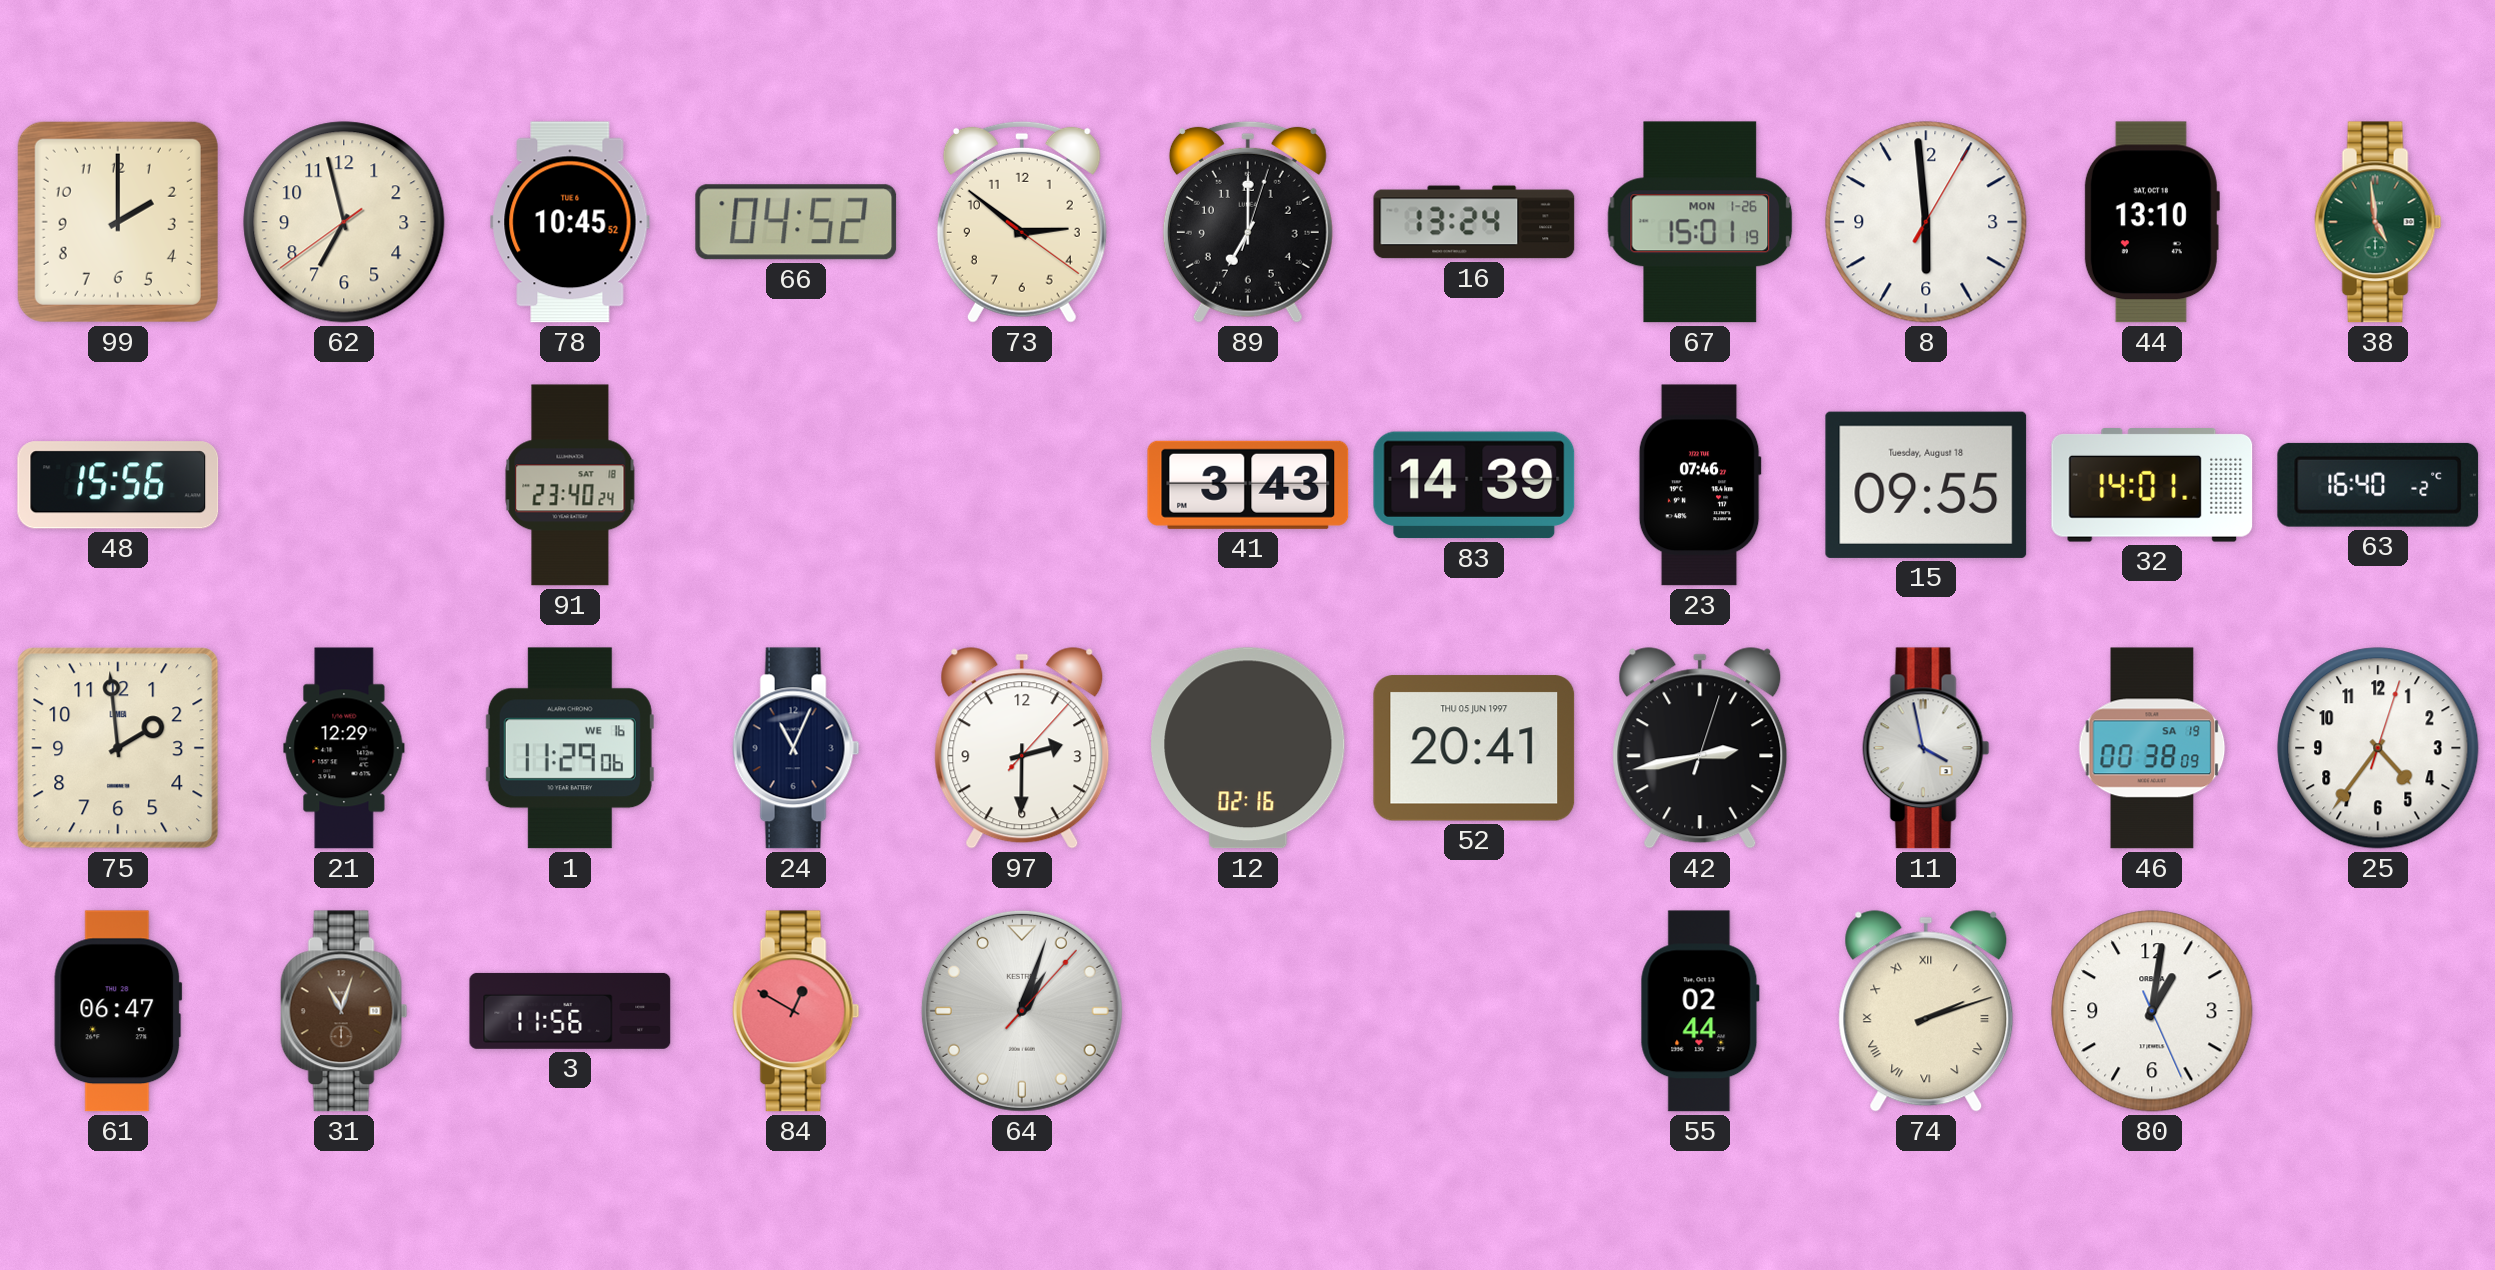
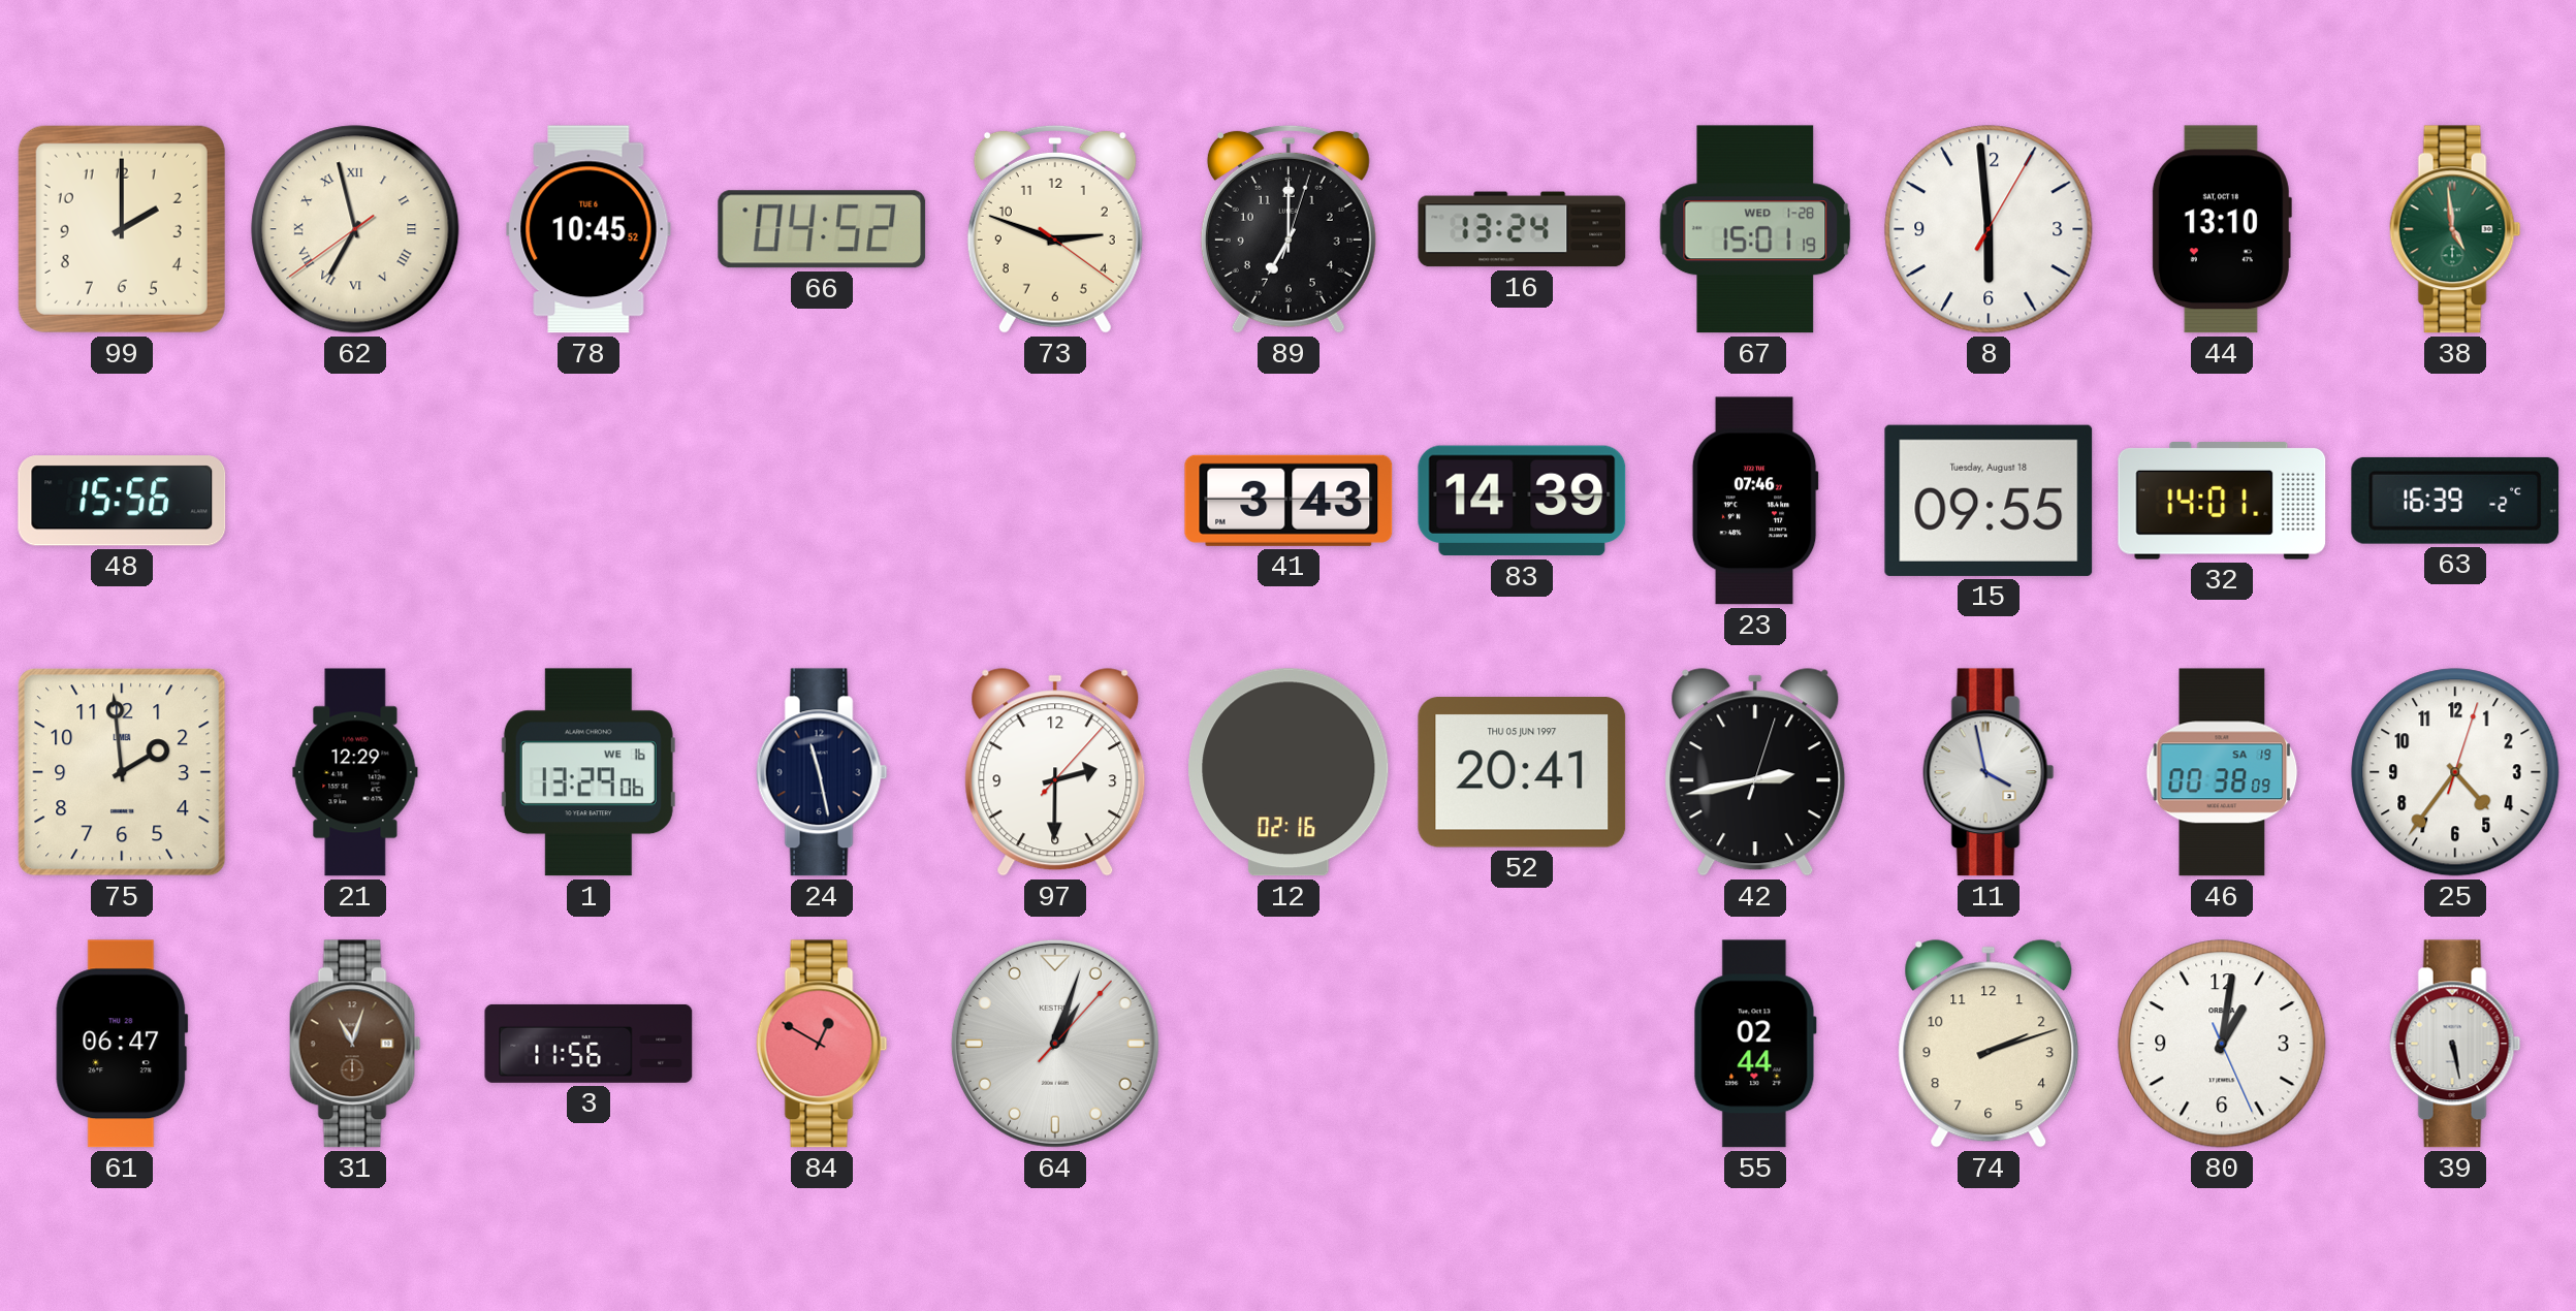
62 numerals: Arabic -> Roman (355, 229)
73: 2:51 -> 2:48 (1055, 229)
67 date: MON 1-26 -> WED 1-28 (1755, 229)
91: 23:40 -> none (570, 485)
63: 16:40 -> 16:39 (2455, 501)
1: 11:29 -> 13:29 (589, 772)
24: 11:04 -> 11:28 (822, 772)
74 numerals: Roman -> Arabic (1989, 1044)
39: none -> 5:28 (2455, 1044)
